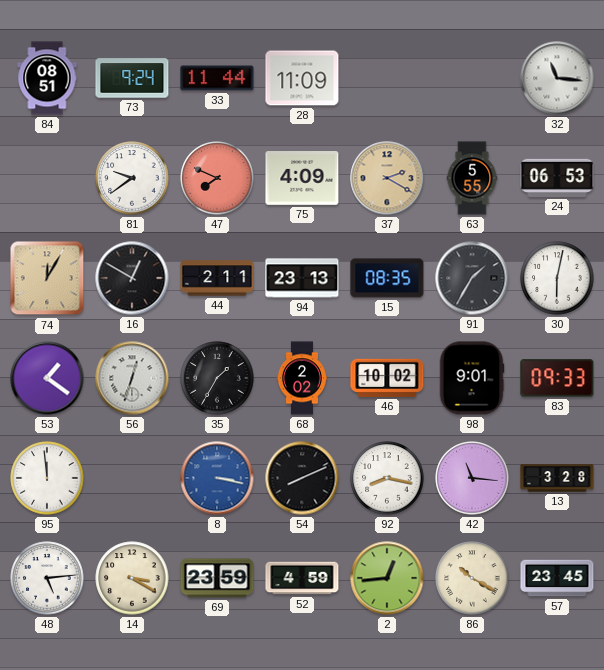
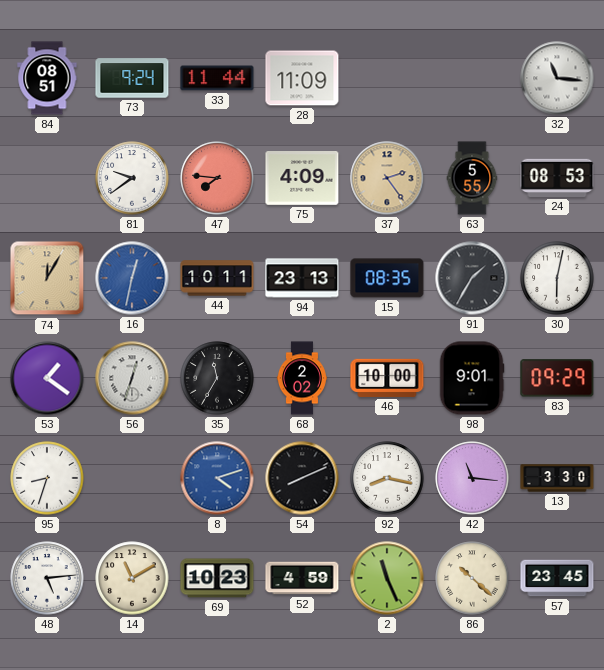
47: 7:49 -> 7:46 (217, 178)
37: 2:20 -> 2:24 (387, 178)
24: 06:53 -> 08:53 (557, 178)
16: 12:50 -> 12:32 (132, 278)
16 dial: black -> blue (132, 278)
44: 2:11 -> 10:11 (217, 278)
35: 1:35 -> 11:35 (217, 378)
46: 10:02 -> 10:00 (387, 378)
83: 09:33 -> 09:29 (557, 378)
95: 11:59 -> 8:33 (47, 478)
8: 3:17 -> 4:12 (217, 478)
13: 3:28 -> 3:30 (557, 478)
14: 3:20 -> 11:10 (132, 578)
69: 23:59 -> 10:23 (217, 578)
2: 12:44 -> 11:26 (387, 578)
86: 10:20 -> 10:22 (472, 578)
